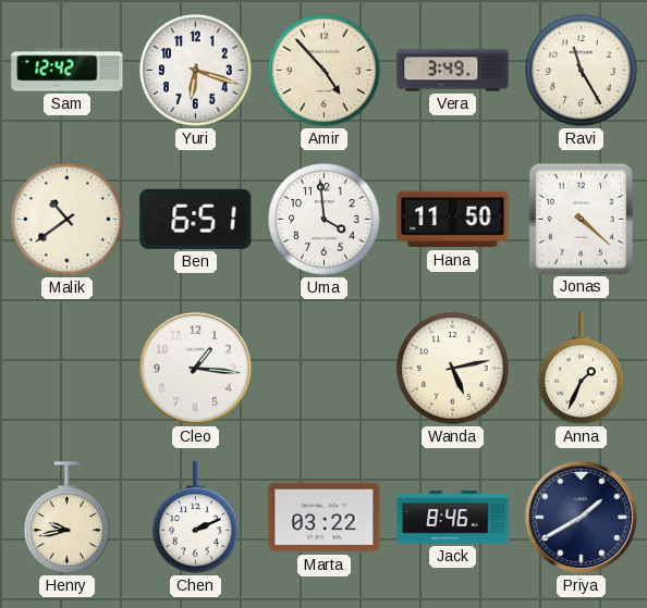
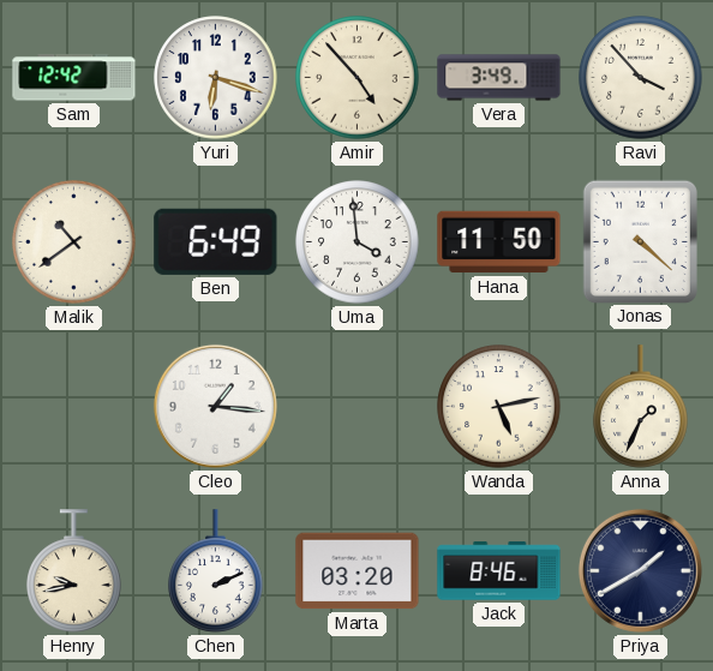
Ravi: 11:25 -> 3:53 (641, 78)
Ben: 6:51 -> 6:49 (216, 241)
Marta: 03:22 -> 03:20 (358, 571)
